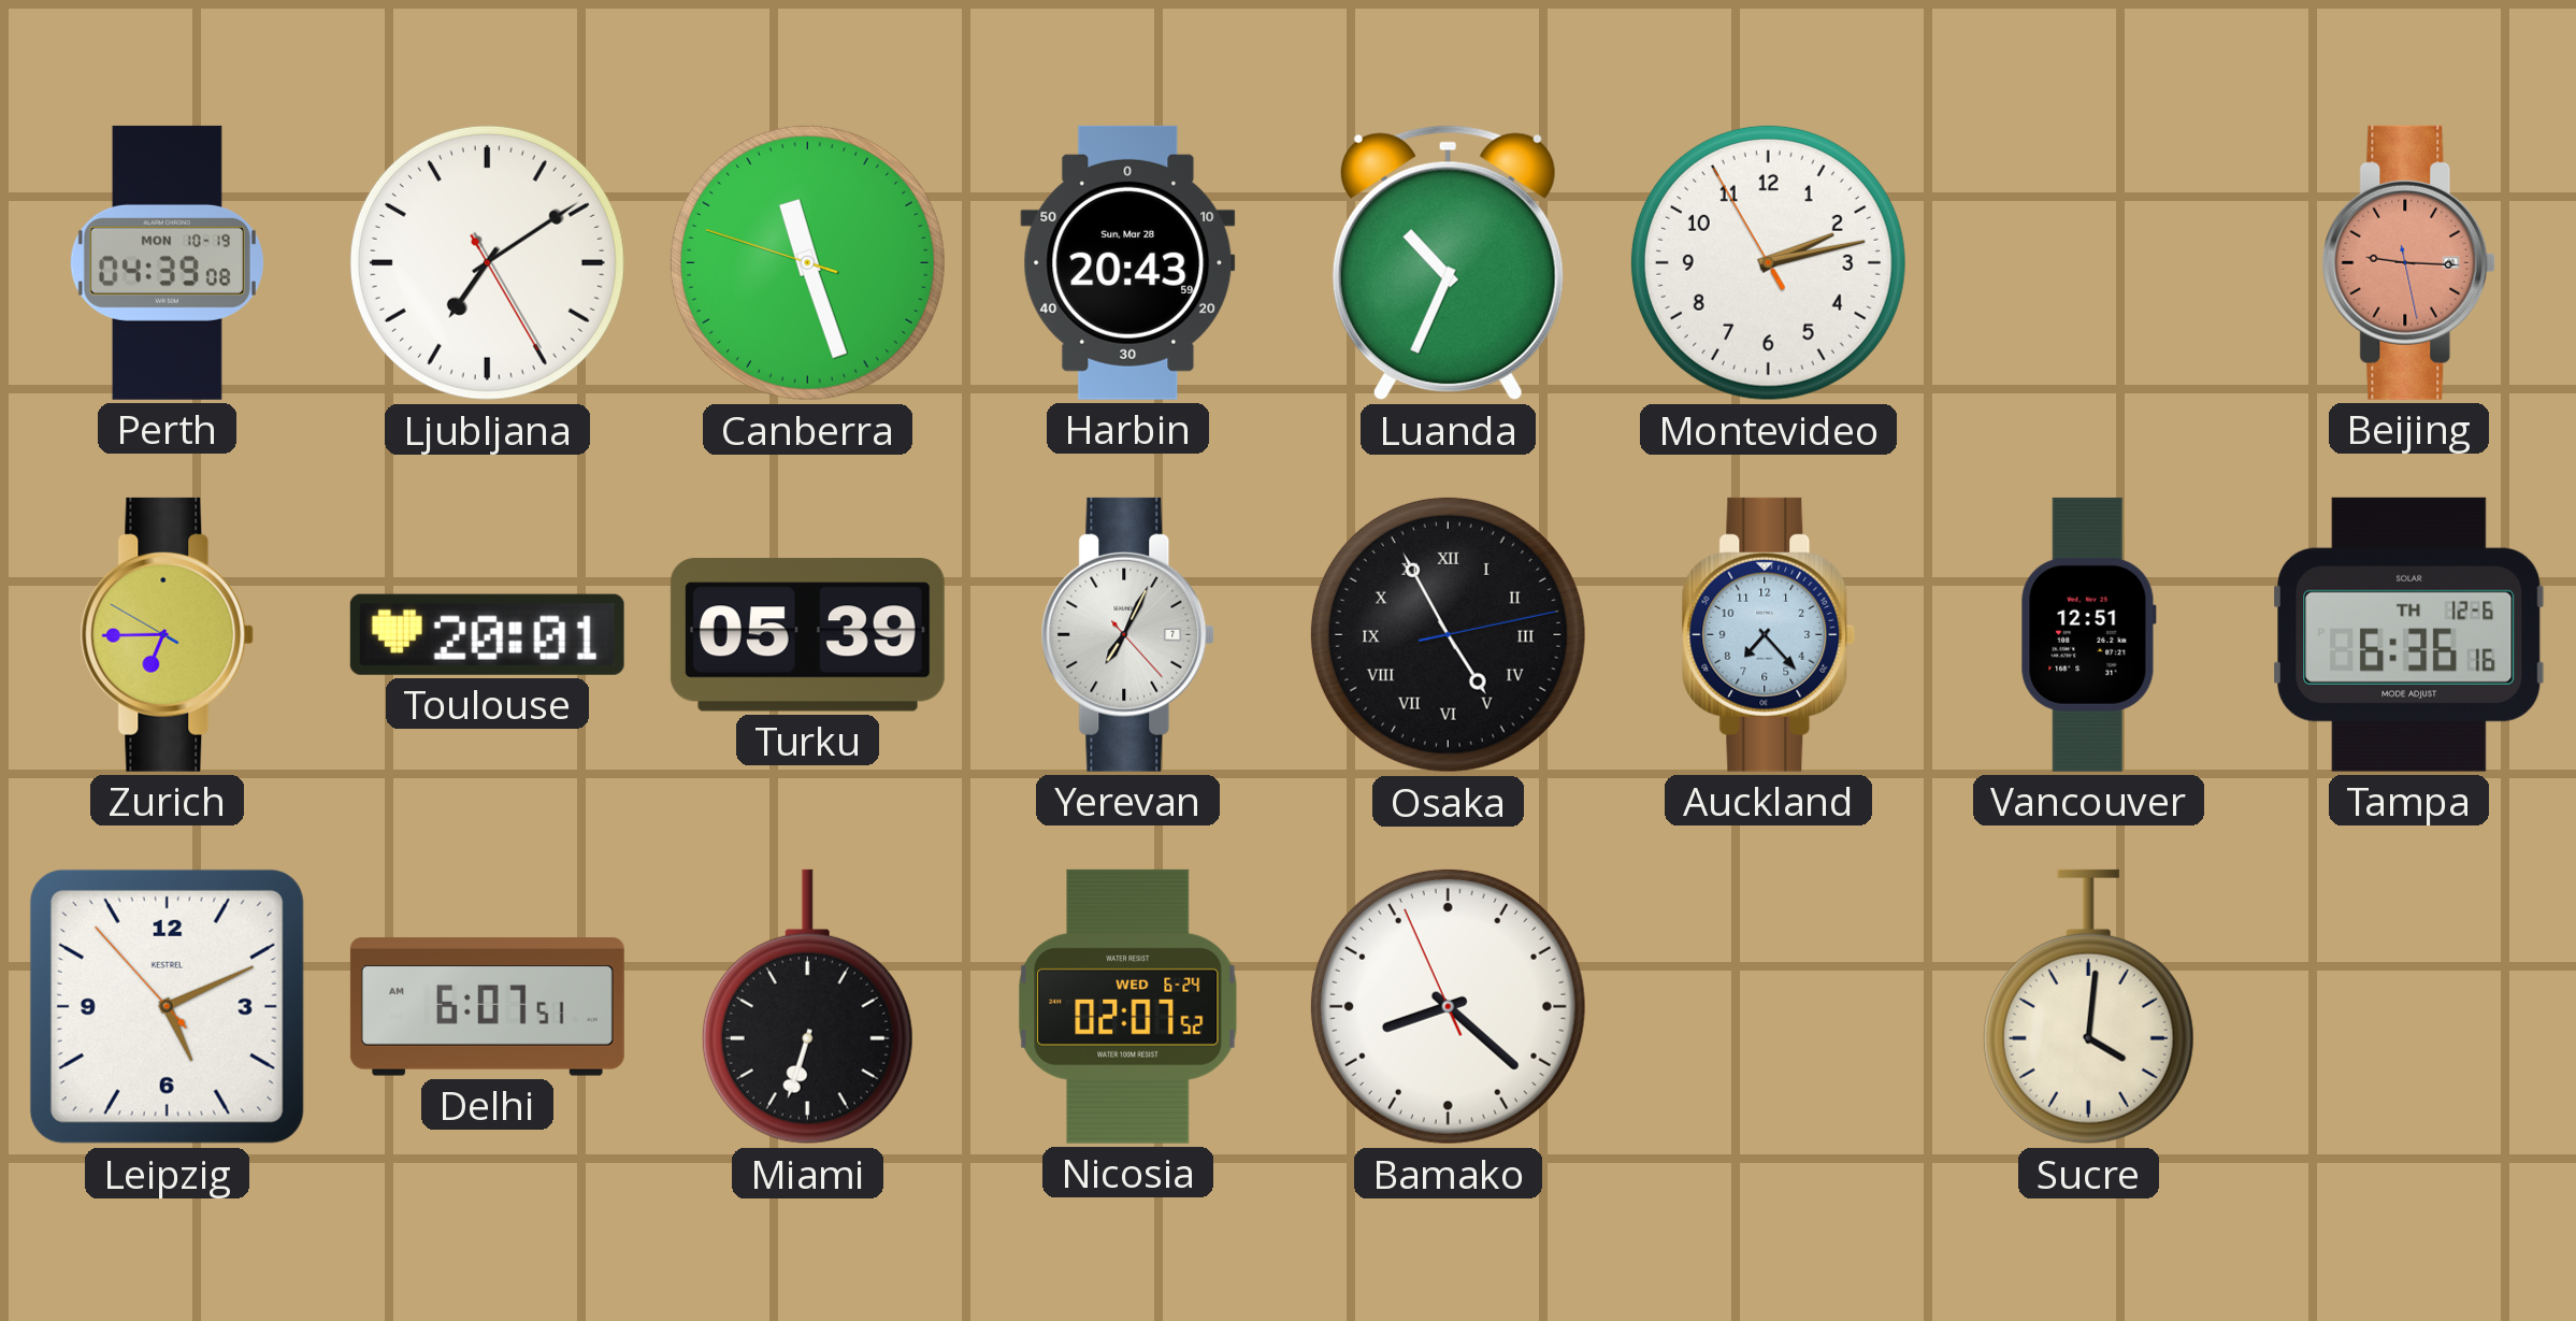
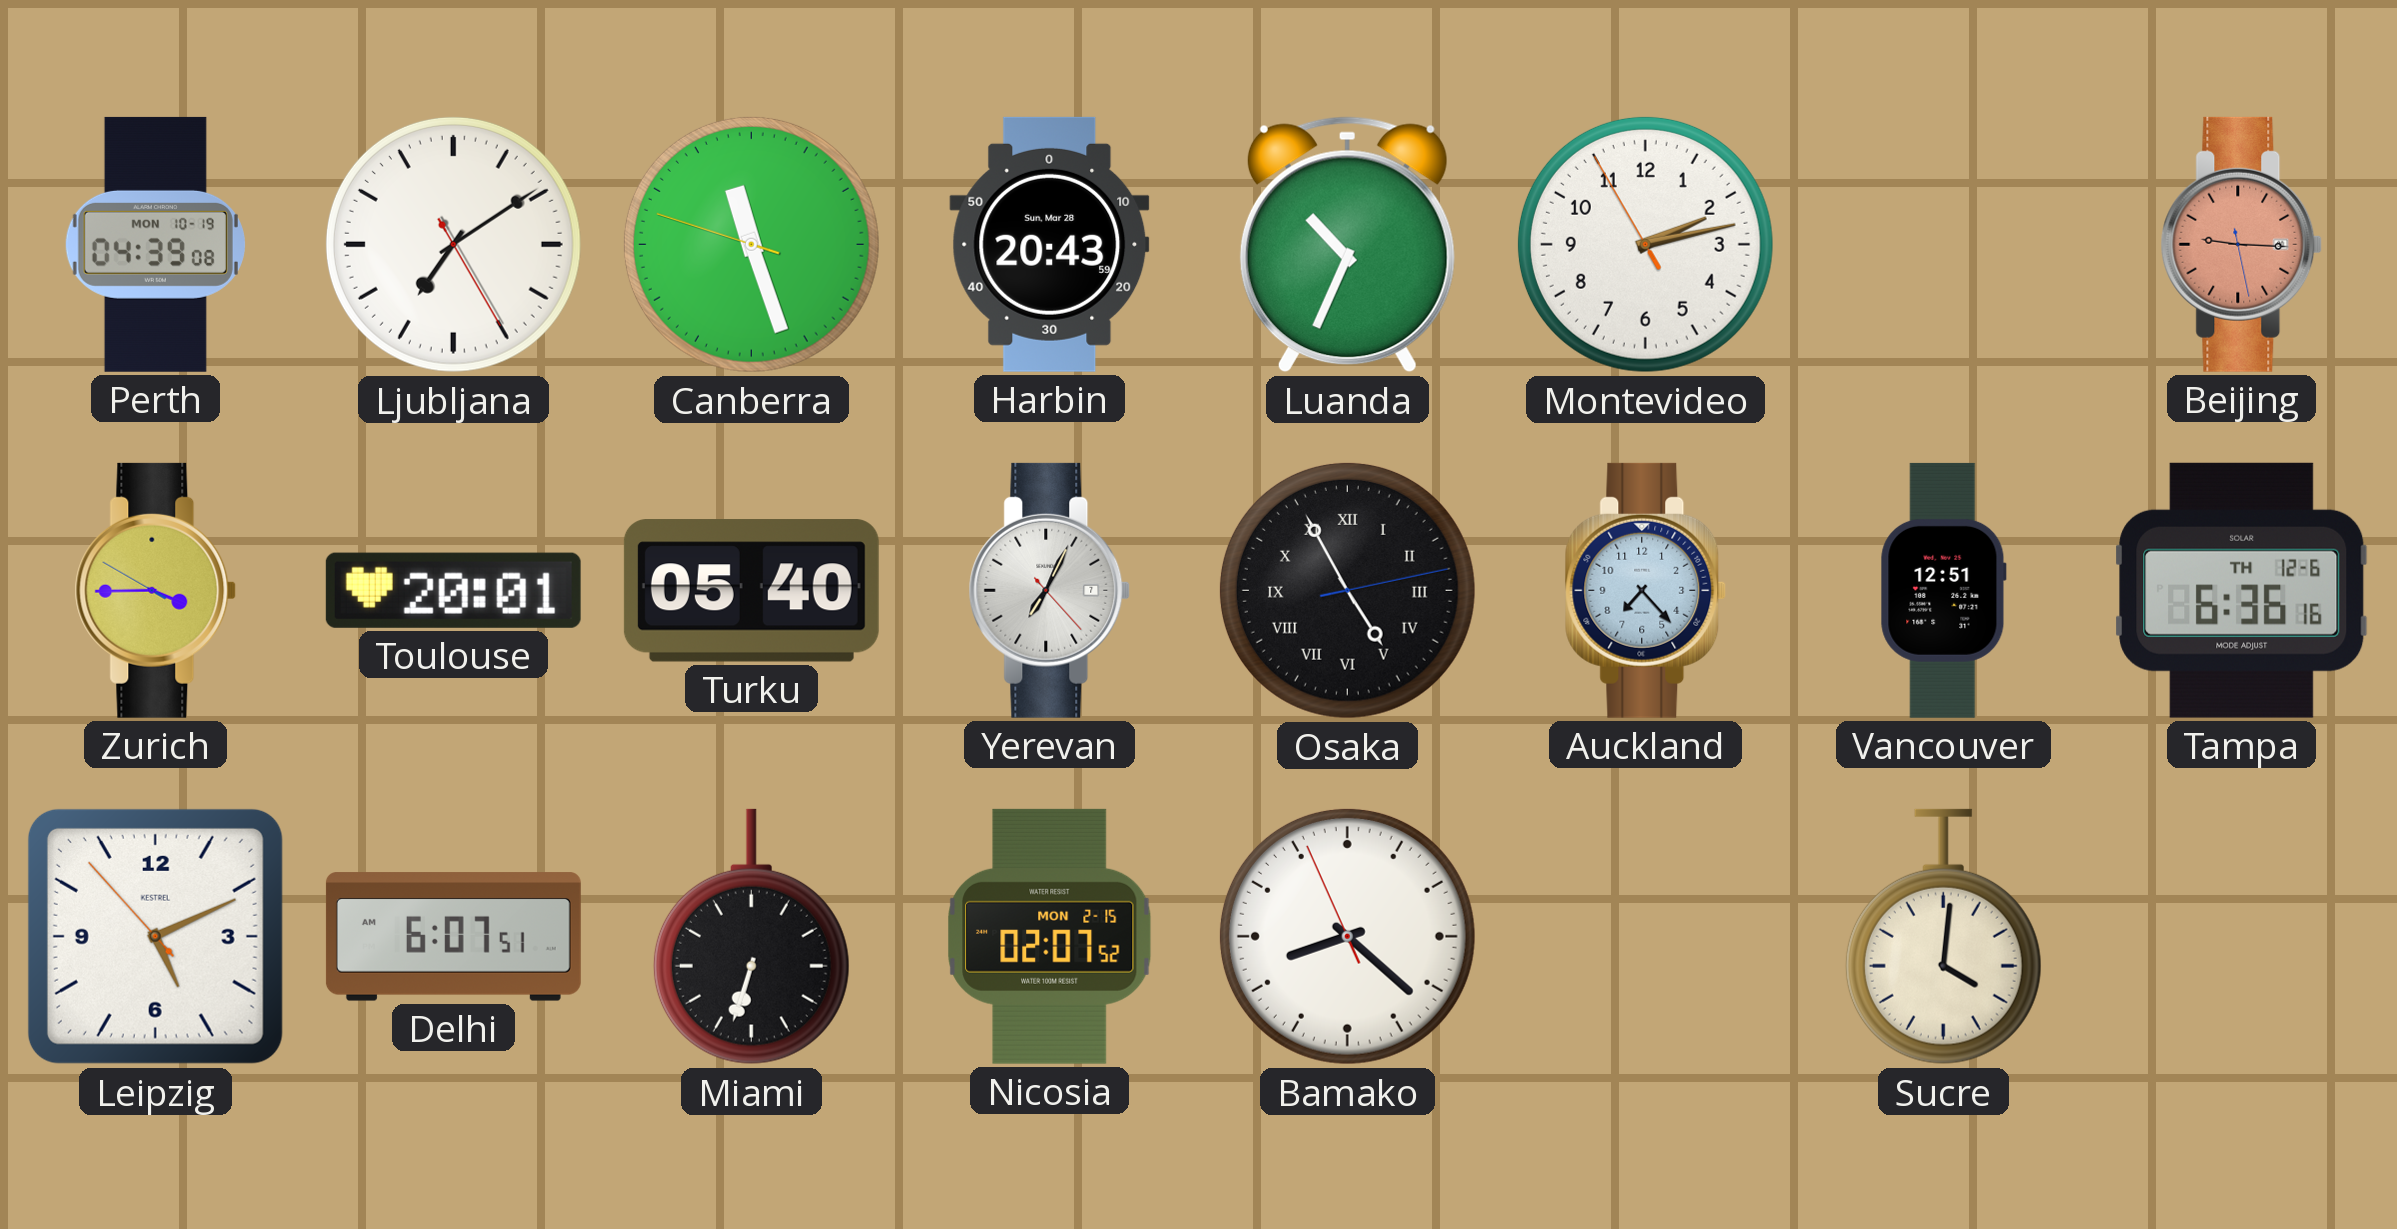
Zurich: 6:44 -> 3:44 (156, 590)
Turku: 05:39 -> 05:40 (751, 591)
Nicosia date: WED 6-24 -> MON 2-15 (1050, 936)
